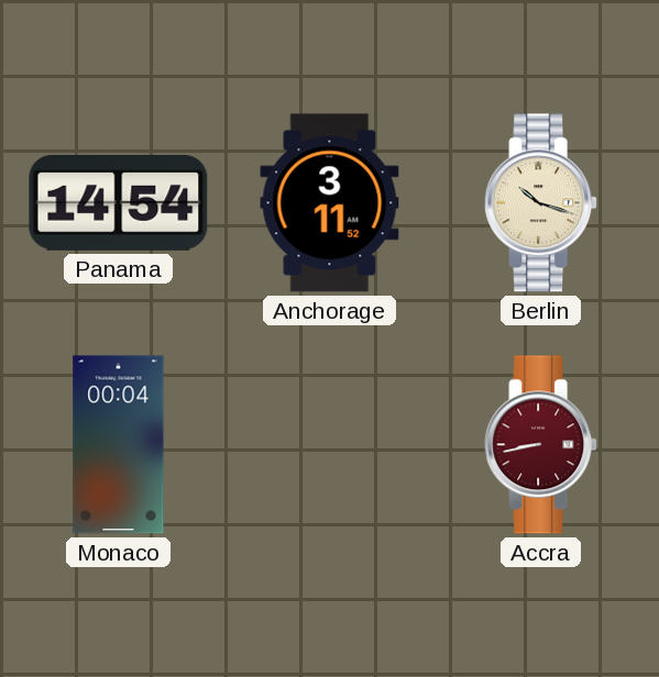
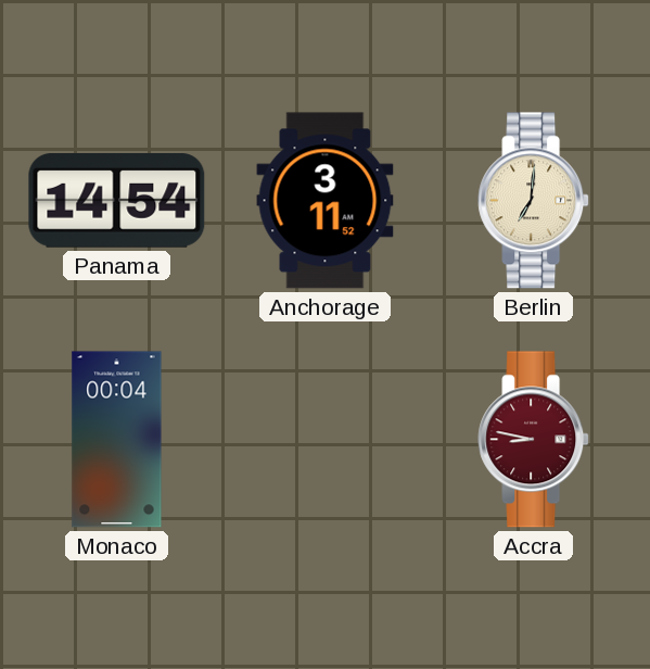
Berlin: 10:18 -> 7:01 (534, 201)
Accra: 8:43 -> 8:47 (534, 440)
